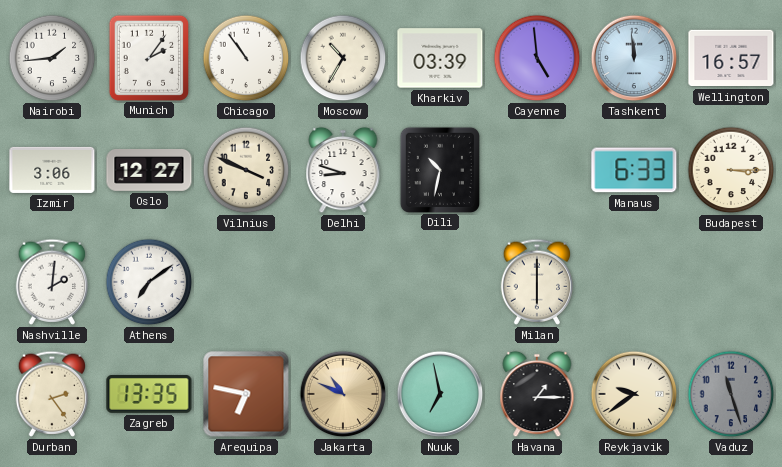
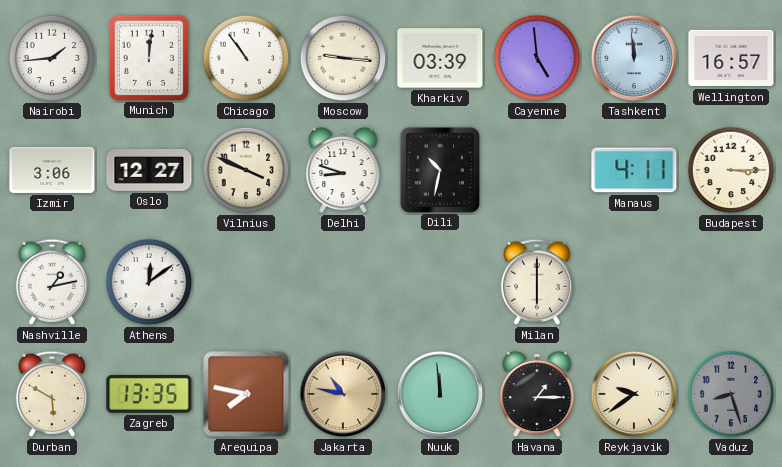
Munich: 2:06 -> 12:01 (148, 57)
Moscow: 10:35 -> 9:16 (343, 58)
Manaus: 6:33 -> 4:11 (634, 170)
Nashville: 2:01 -> 1:13 (52, 282)
Athens: 7:09 -> 12:09 (149, 282)
Durban: 2:24 -> 5:50 (52, 394)
Arequipa: 6:47 -> 7:47 (246, 394)
Jakarta: 10:49 -> 10:47 (343, 394)
Nuuk: 6:58 -> 11:59 (440, 394)
Vaduz: 11:27 -> 8:27 (731, 394)
